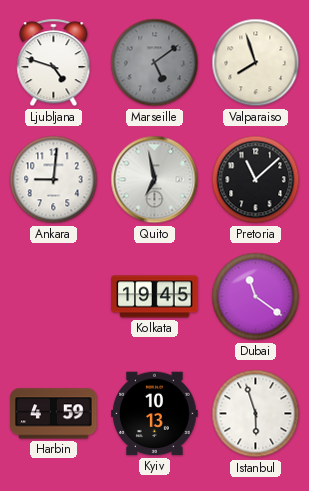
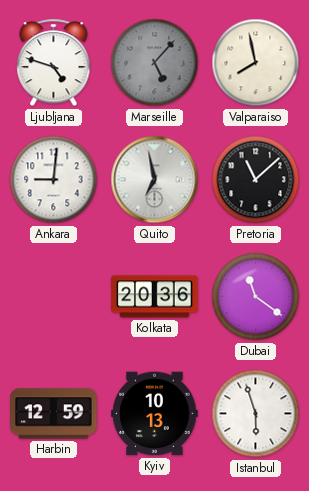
Marseille: 5:09 -> 5:07 (155, 63)
Valparaiso: 7:57 -> 7:58 (256, 63)
Kolkata: 19:45 -> 20:36 (155, 297)
Harbin: 4:59 -> 12:59 (54, 414)
